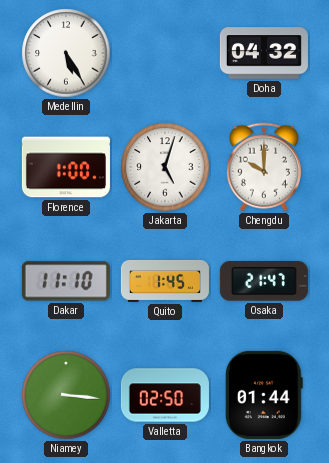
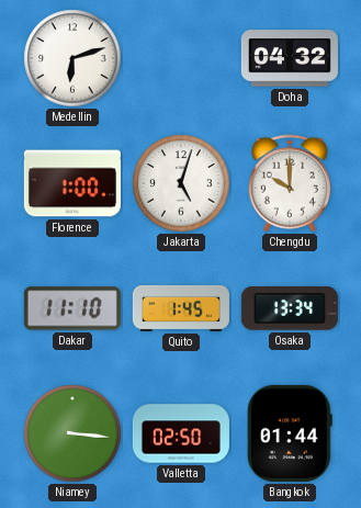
Medellin: 5:25 -> 6:12 (72, 58)
Osaka: 21:47 -> 13:34 (290, 308)
